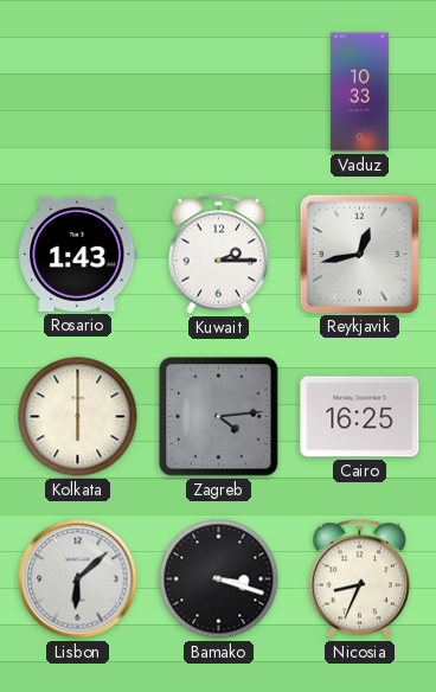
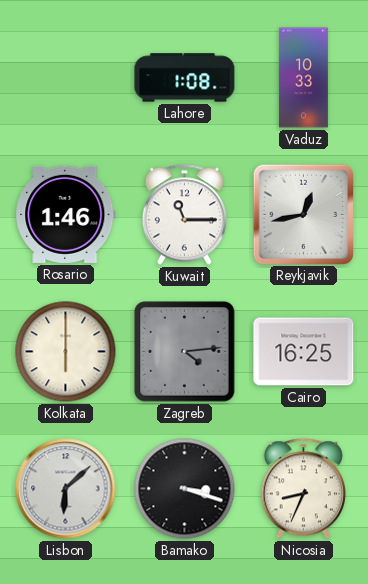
Lahore: none -> 1:08 (185, 78)
Rosario: 1:43 -> 1:46 (66, 214)
Kuwait: 2:15 -> 11:15 (184, 215)
